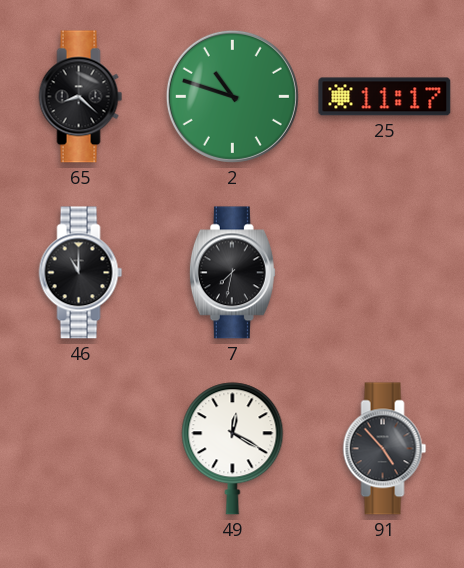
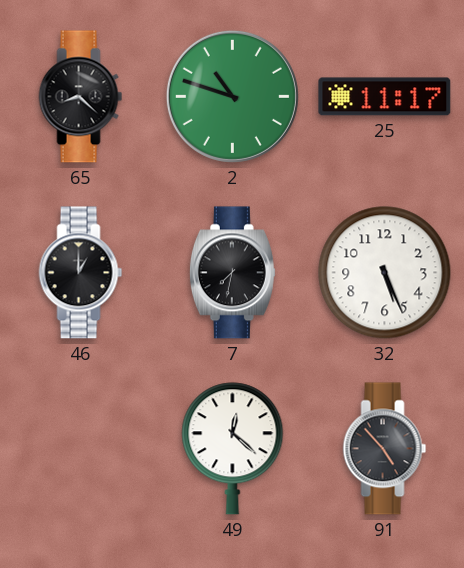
46: 11:00 -> 1:00 (81, 273)
32: none -> 5:26 (385, 273)
49: 12:20 -> 12:22 (233, 449)
